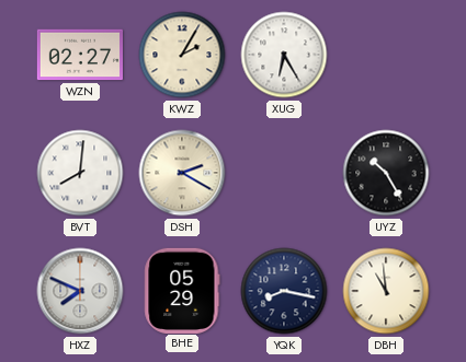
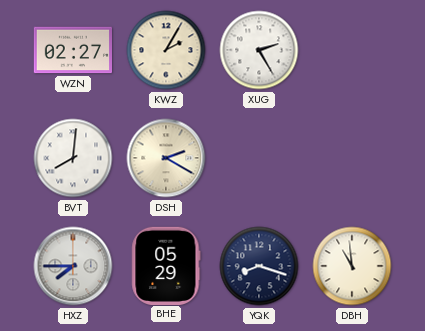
XUG: 6:25 -> 2:25 (259, 50)
UYZ: 10:25 -> none (386, 173)
HXZ: 7:49 -> 7:45 (73, 266)
YQK: 8:17 -> 8:18 (259, 266)
